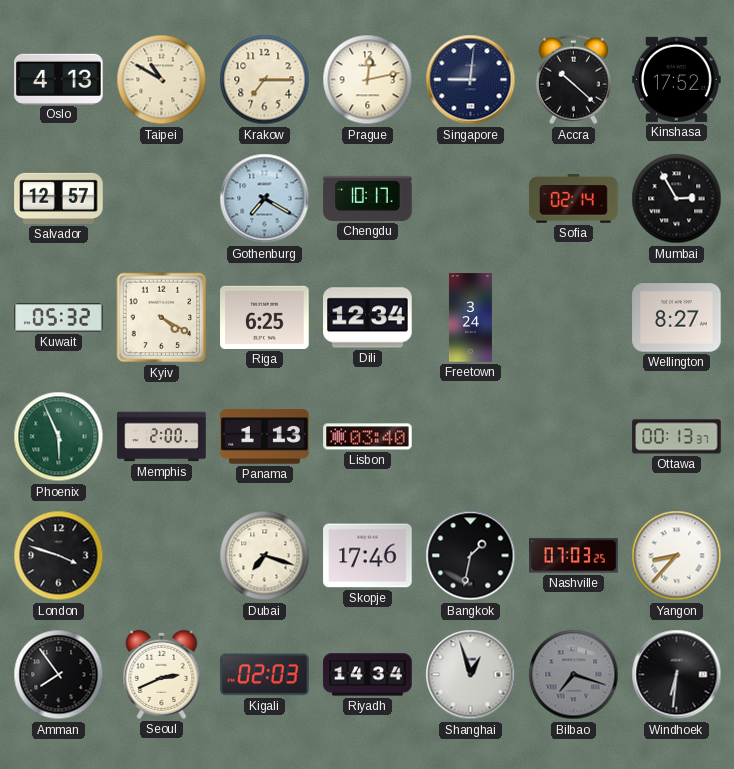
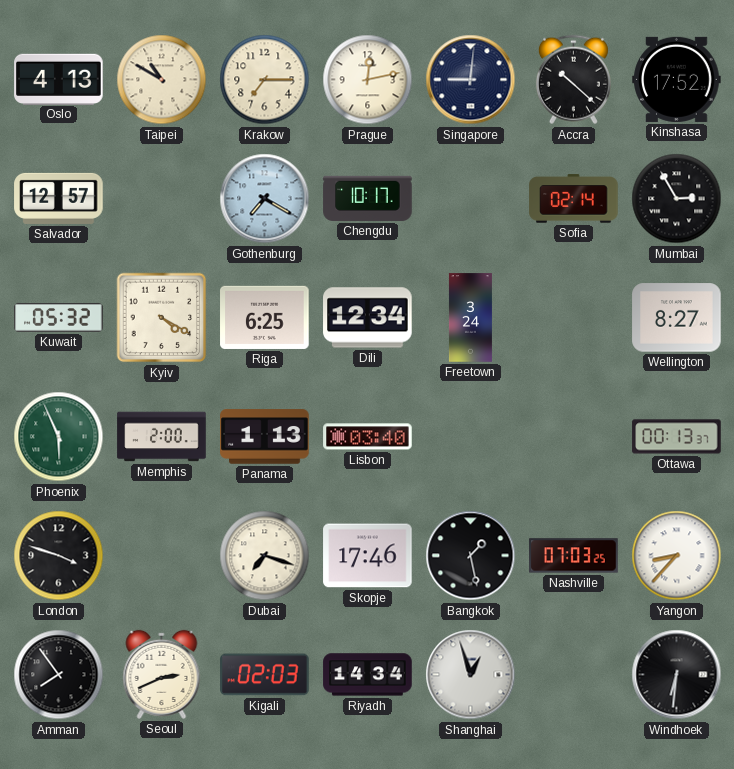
Bangkok: 1:32 -> 1:28 (471, 556)
Bilbao: 7:18 -> none (574, 675)
